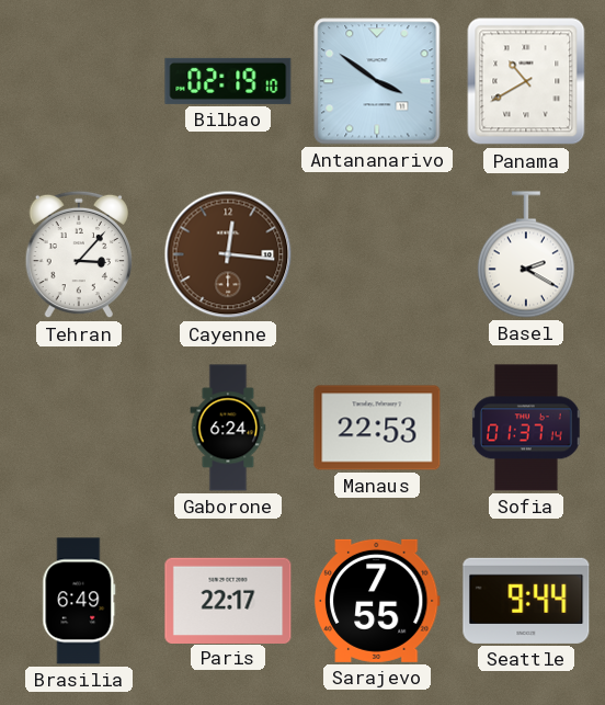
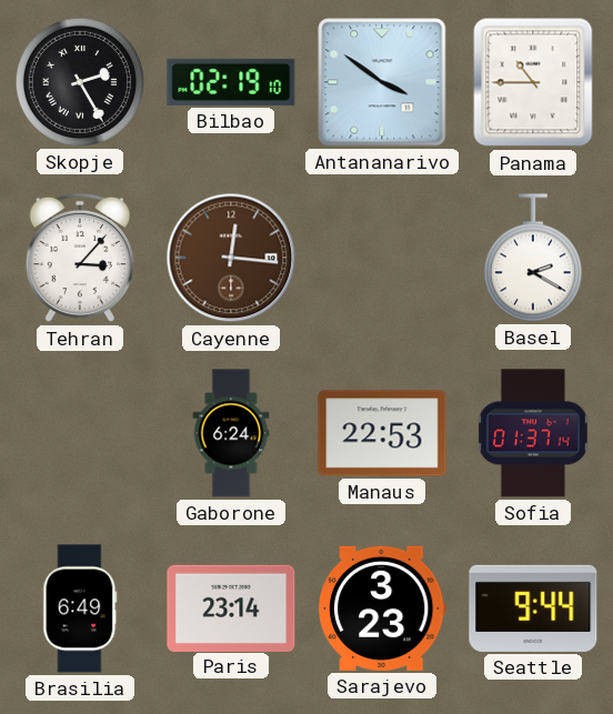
Skopje: none -> 2:25 (80, 82)
Panama: 10:40 -> 10:45 (533, 82)
Paris: 22:17 -> 23:14 (231, 607)
Sarajevo: 7:55 -> 3:23 (383, 609)
